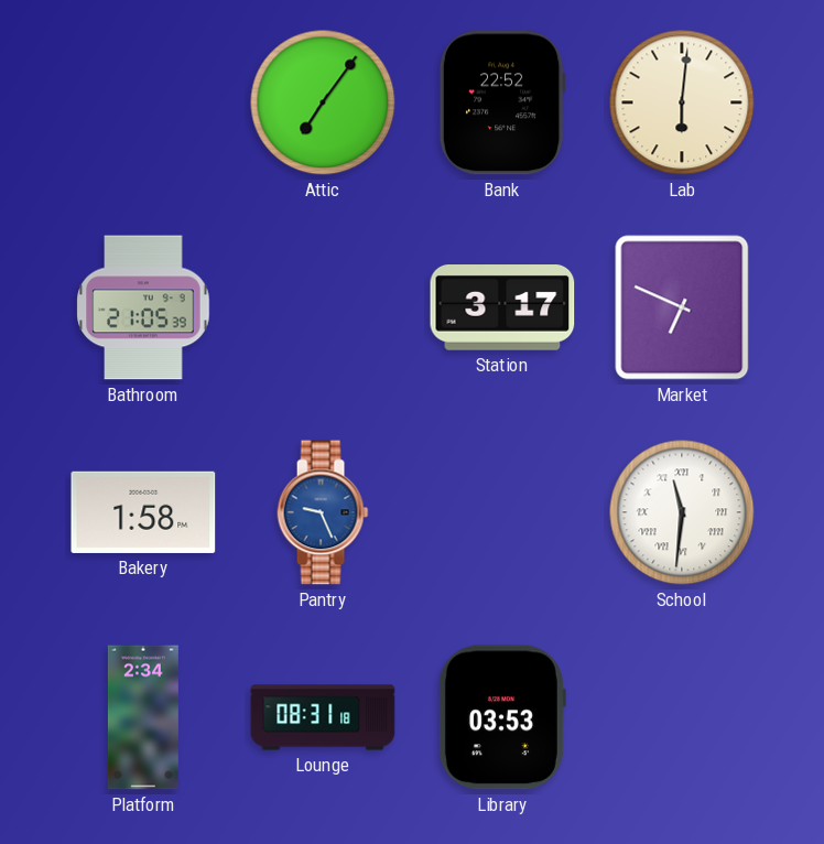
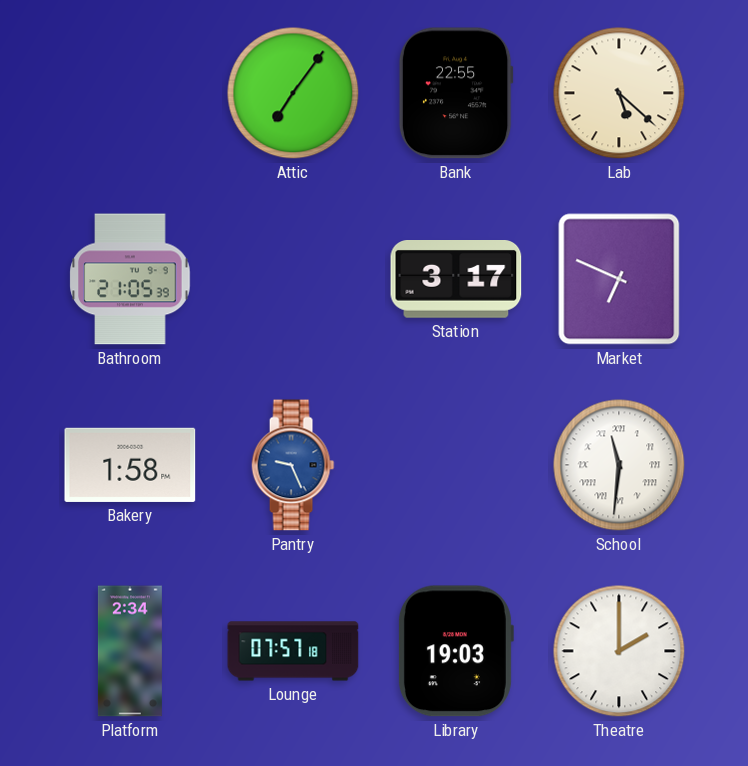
Bank: 22:52 -> 22:55 (456, 93)
Lab: 6:01 -> 5:22 (619, 93)
Lounge: 08:31 -> 07:57 (293, 651)
Library: 03:53 -> 19:03 (455, 651)
Theatre: none -> 2:00 (619, 651)
